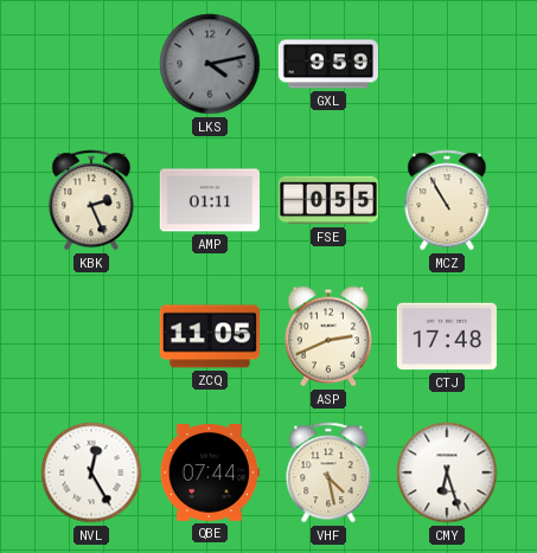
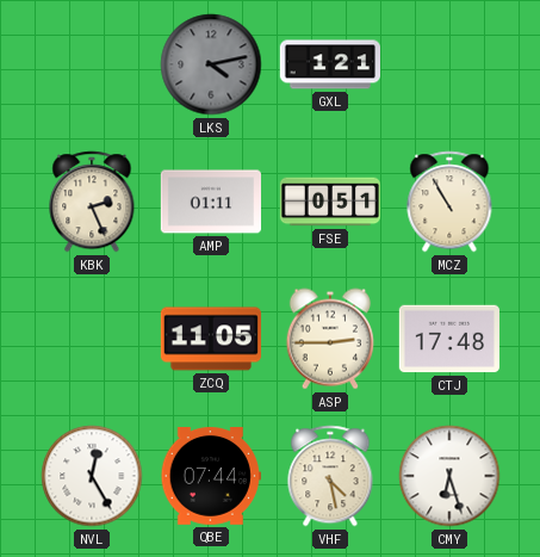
GXL: 9:59 -> 1:21 (329, 64)
FSE: 0:55 -> 0:51 (329, 202)
ASP: 2:41 -> 2:45 (330, 339)
